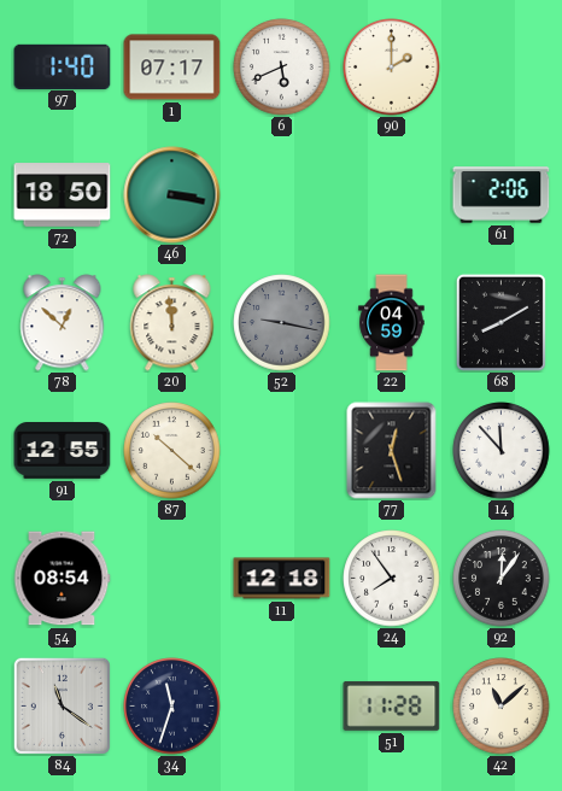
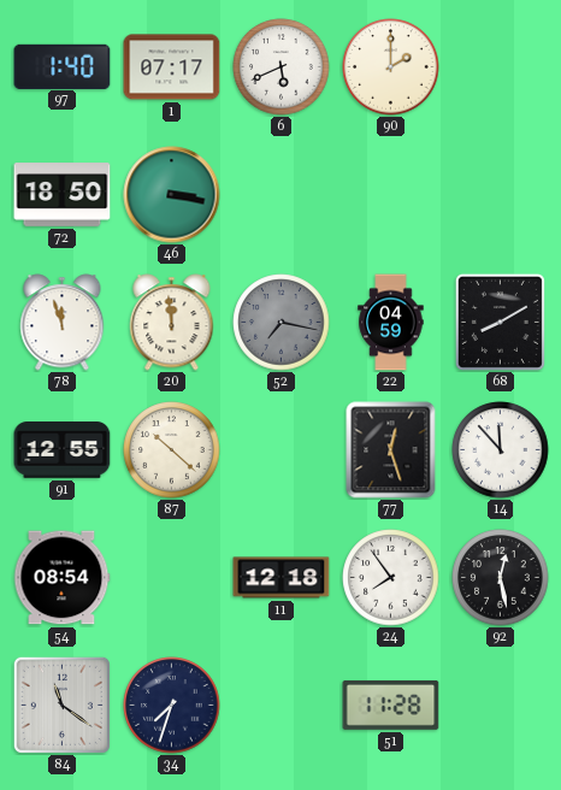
61: 2:06 -> none (502, 195)
78: 12:52 -> 11:57 (63, 323)
52: 9:17 -> 7:17 (282, 323)
92: 12:06 -> 12:28 (501, 578)
34: 11:33 -> 7:33 (172, 706)
42: 11:08 -> none (502, 707)
